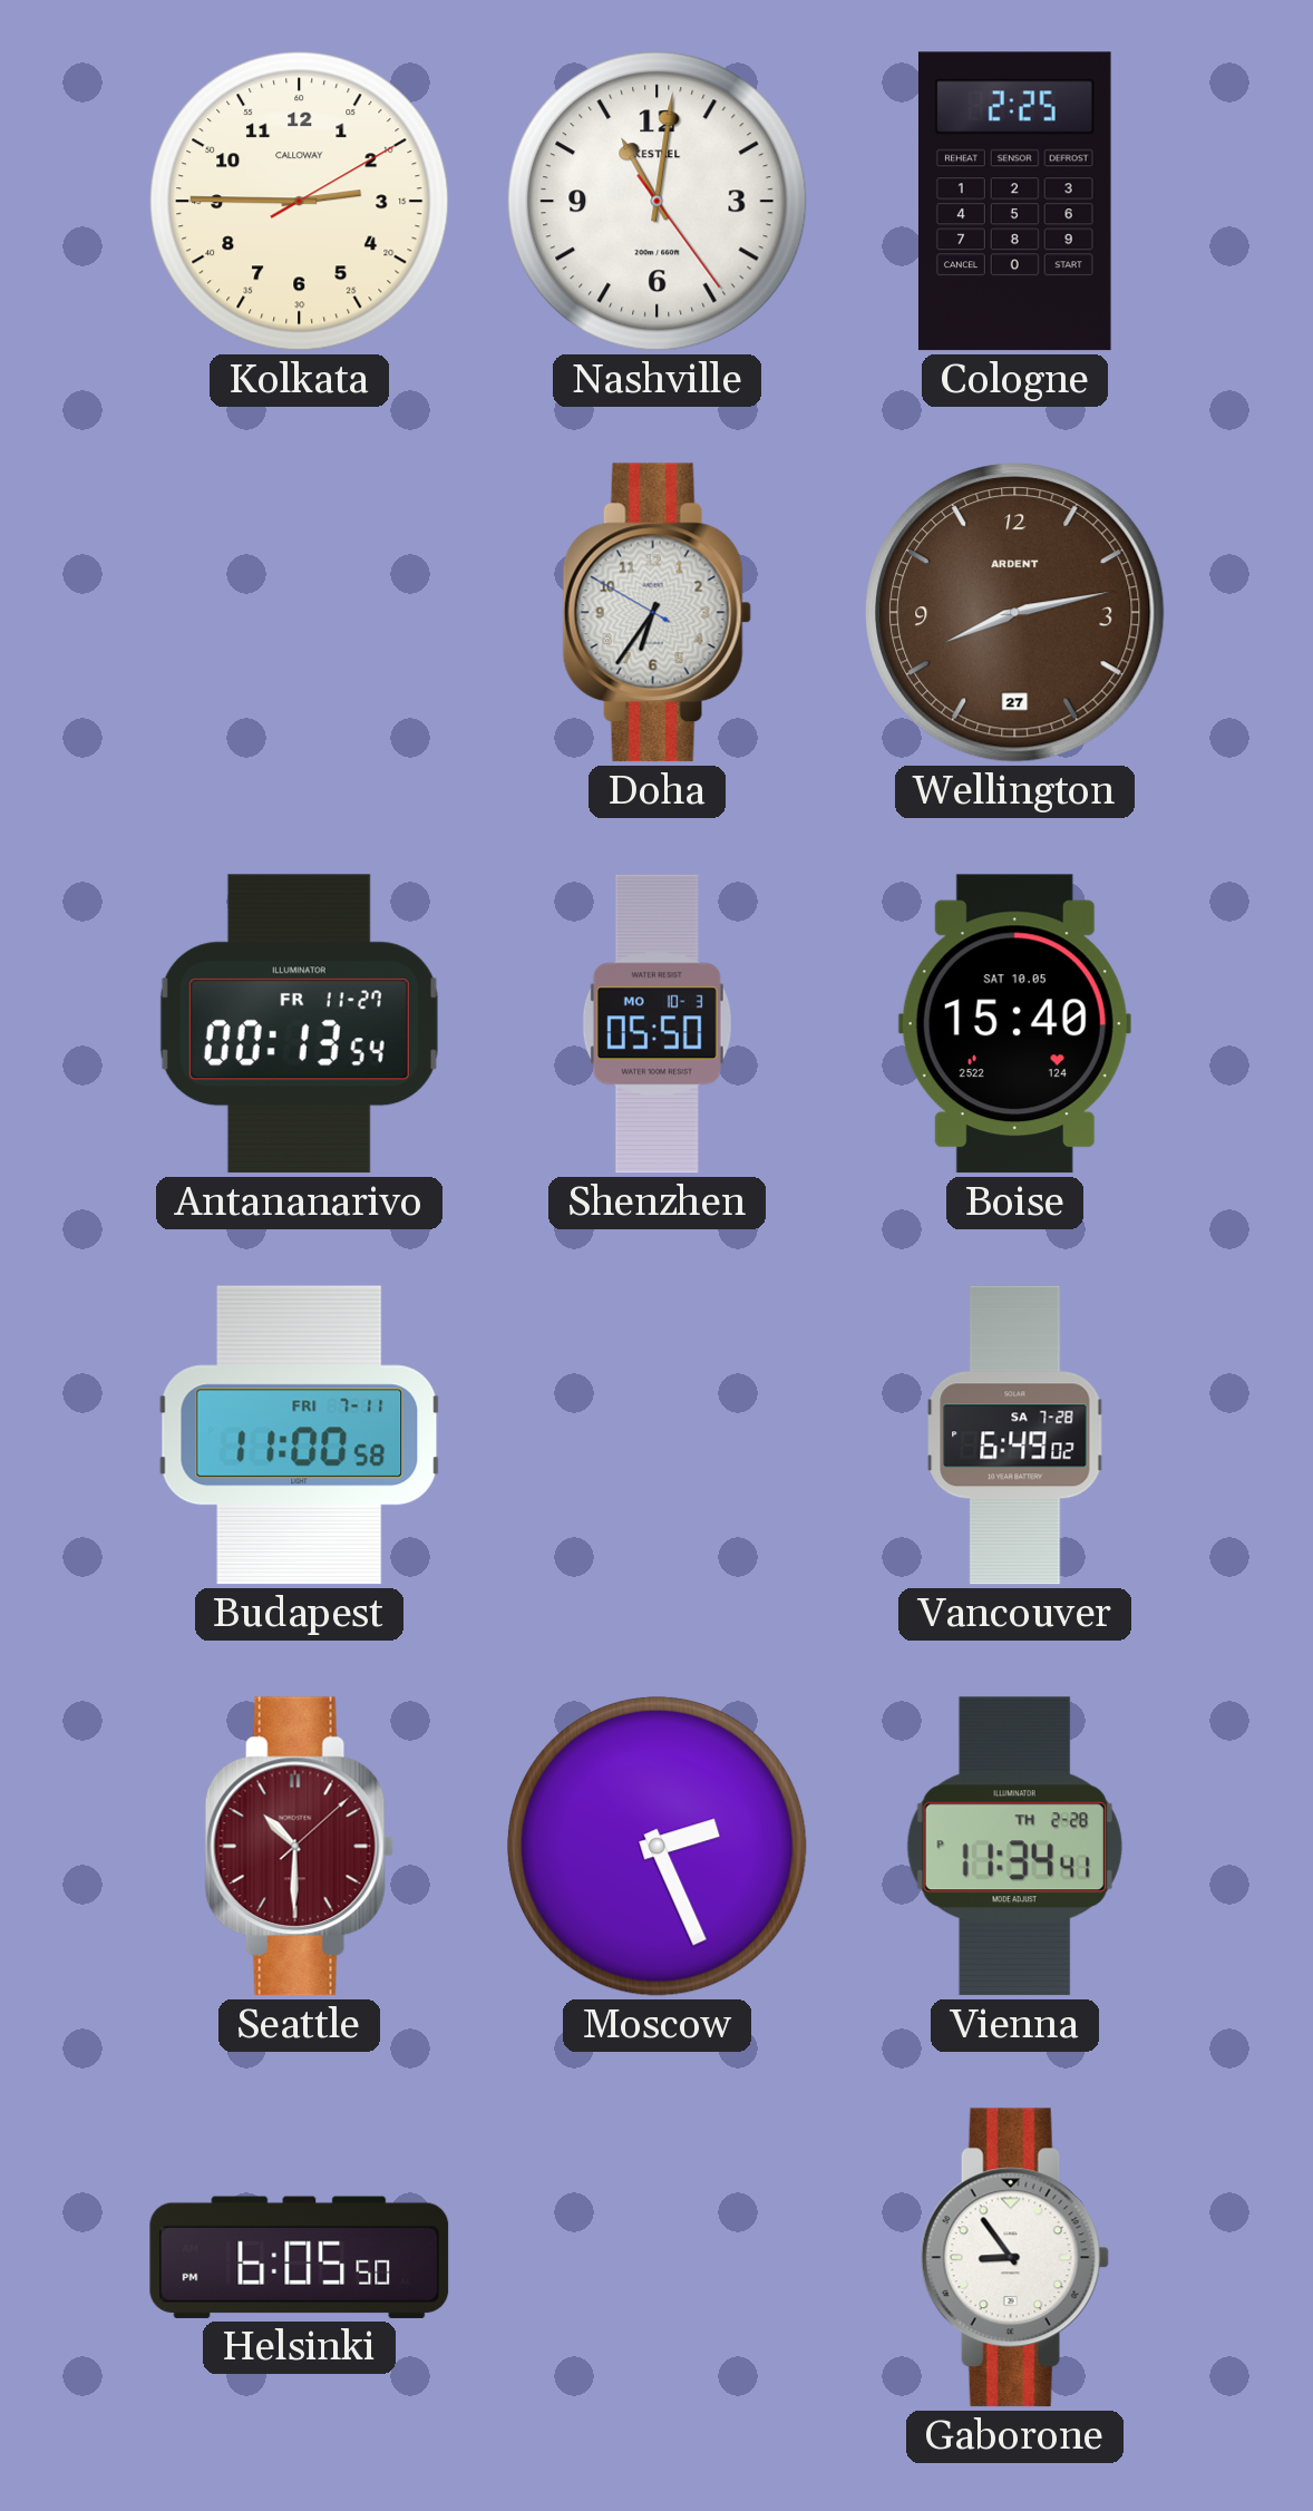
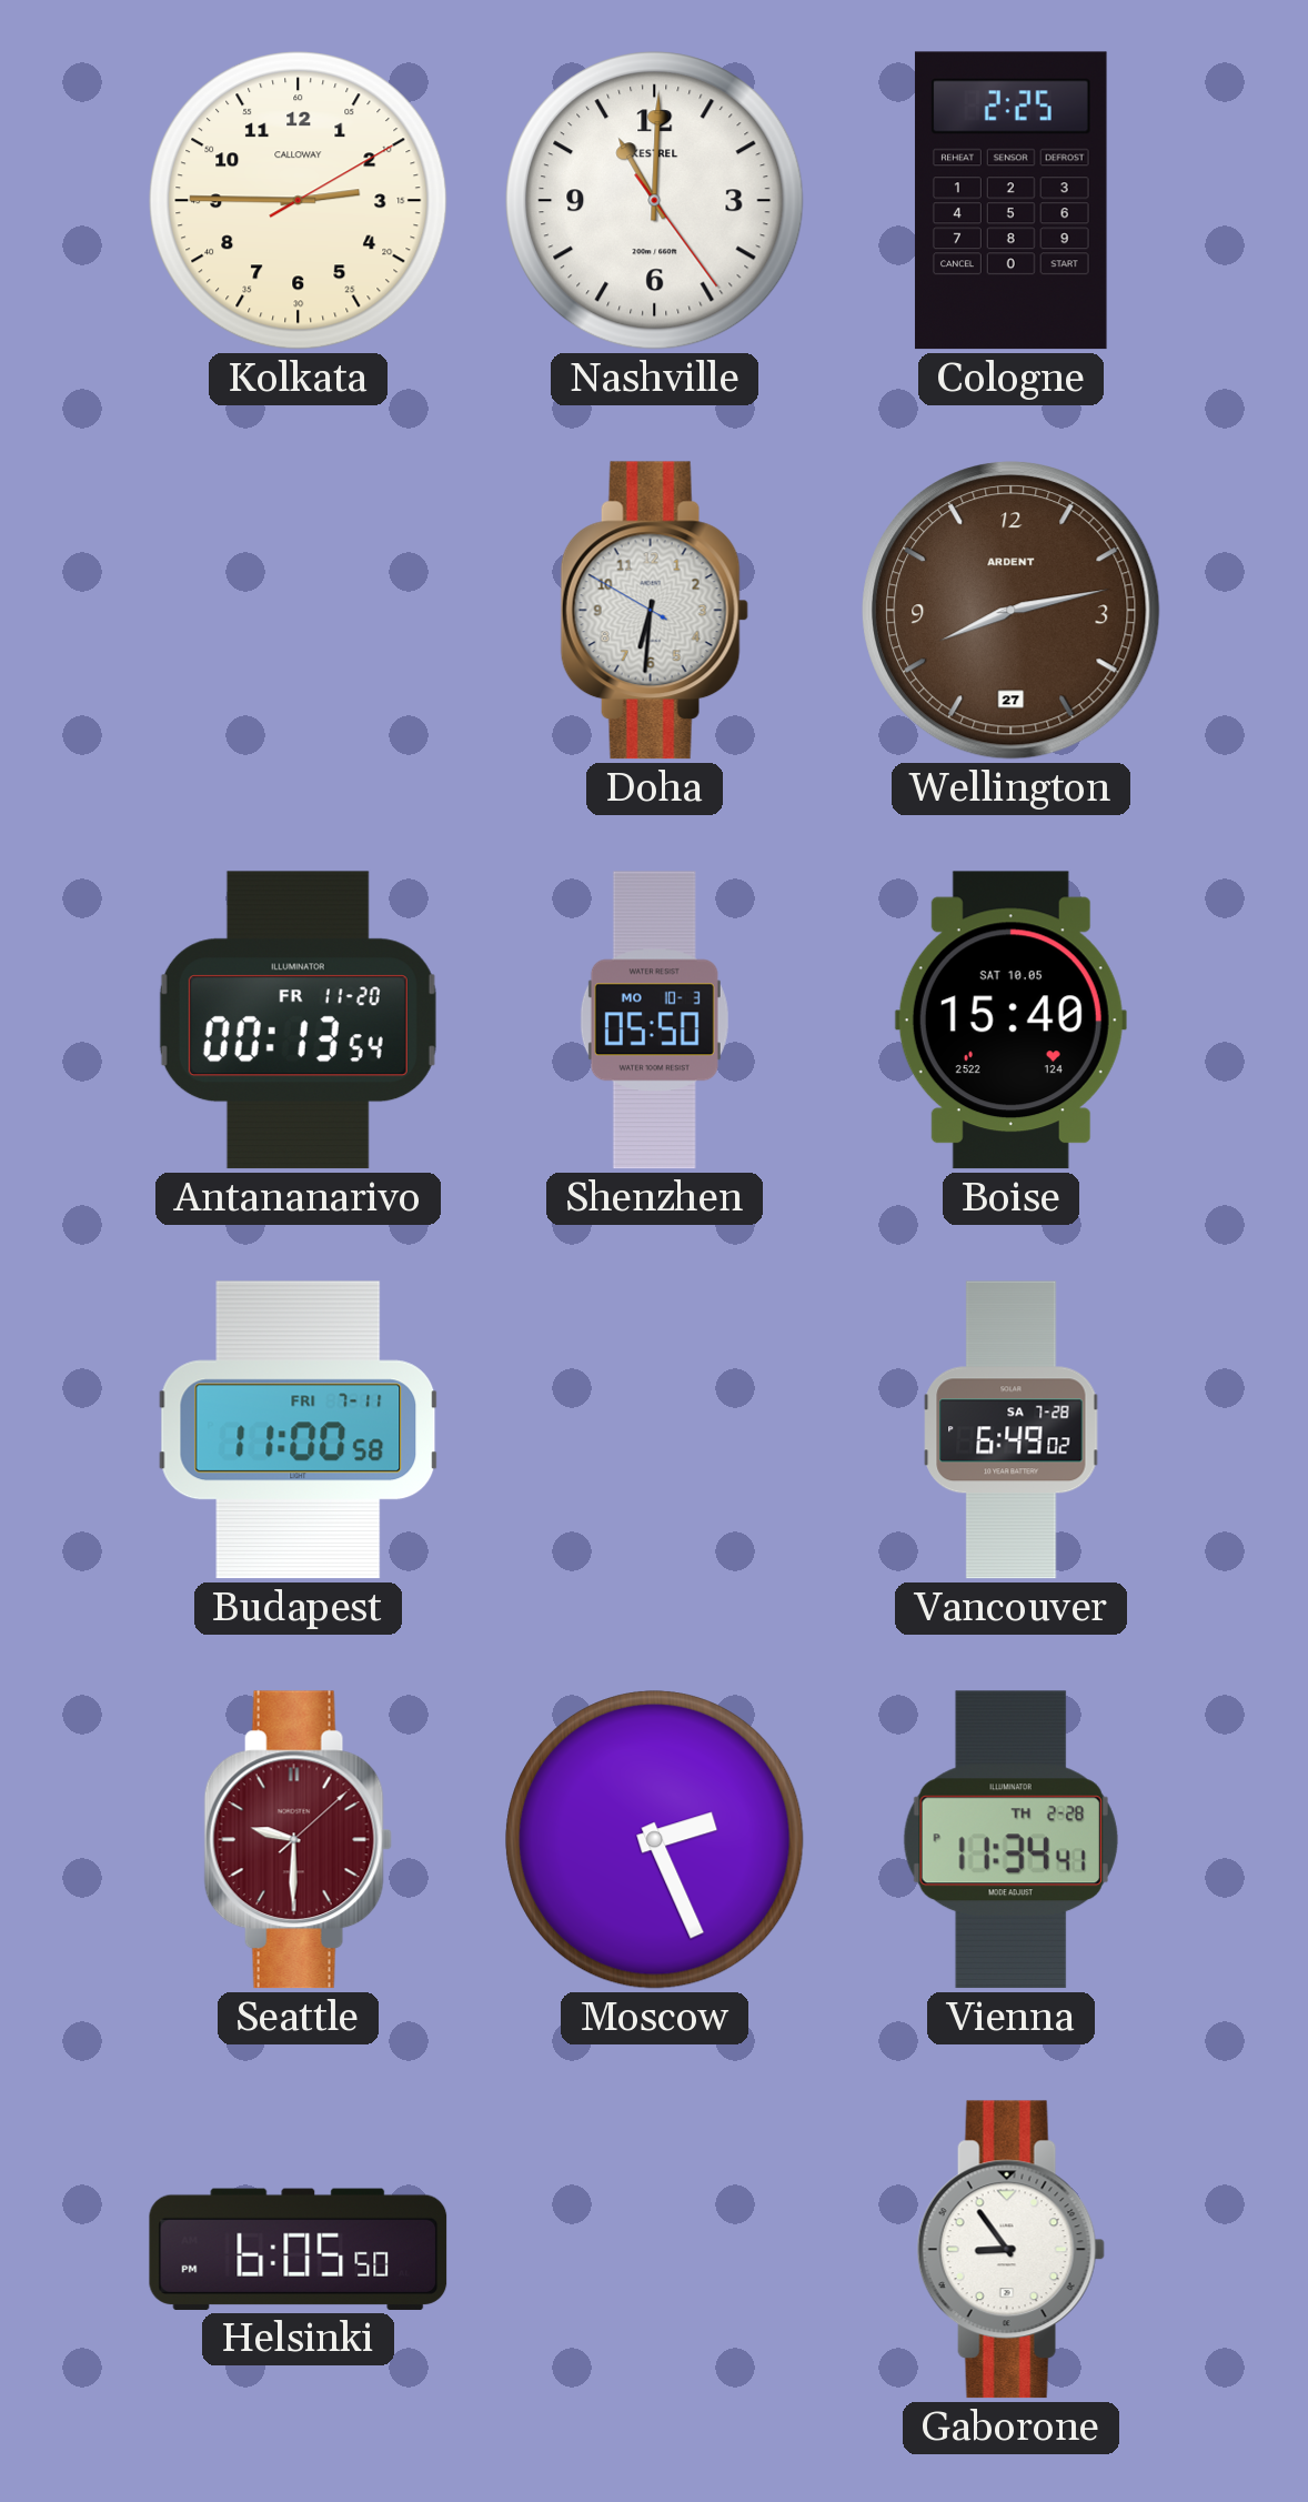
Nashville: 11:01 -> 11:00 (655, 201)
Doha: 6:35 -> 6:30 (654, 611)
Antananarivo date: FR 11-27 -> FR 11-20 (298, 1021)
Seattle: 10:30 -> 9:30 (298, 1840)
